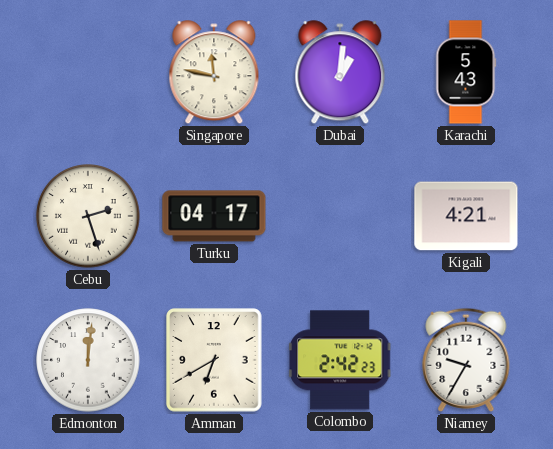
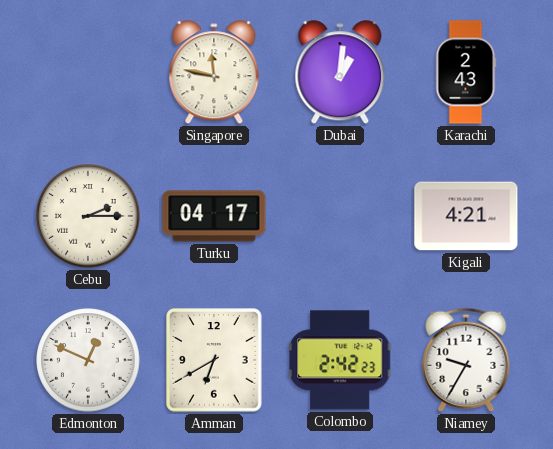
Karachi: 5:43 -> 2:43 (466, 72)
Cebu: 2:27 -> 2:15 (88, 216)
Edmonton: 12:01 -> 12:49 (88, 360)
